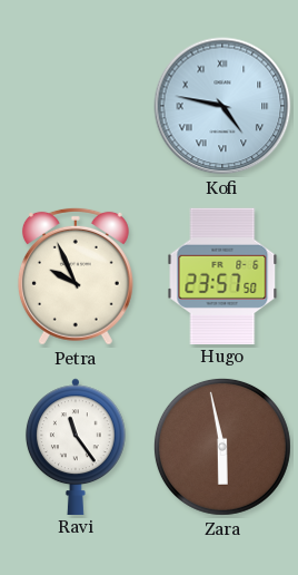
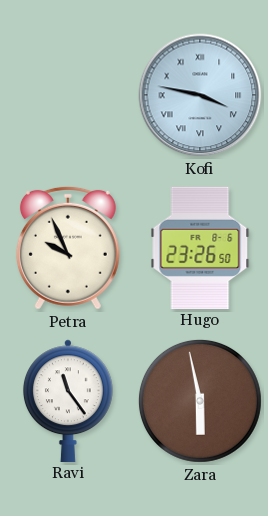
Kofi: 4:47 -> 3:47 (200, 95)
Hugo: 23:57 -> 23:26 (200, 247)
